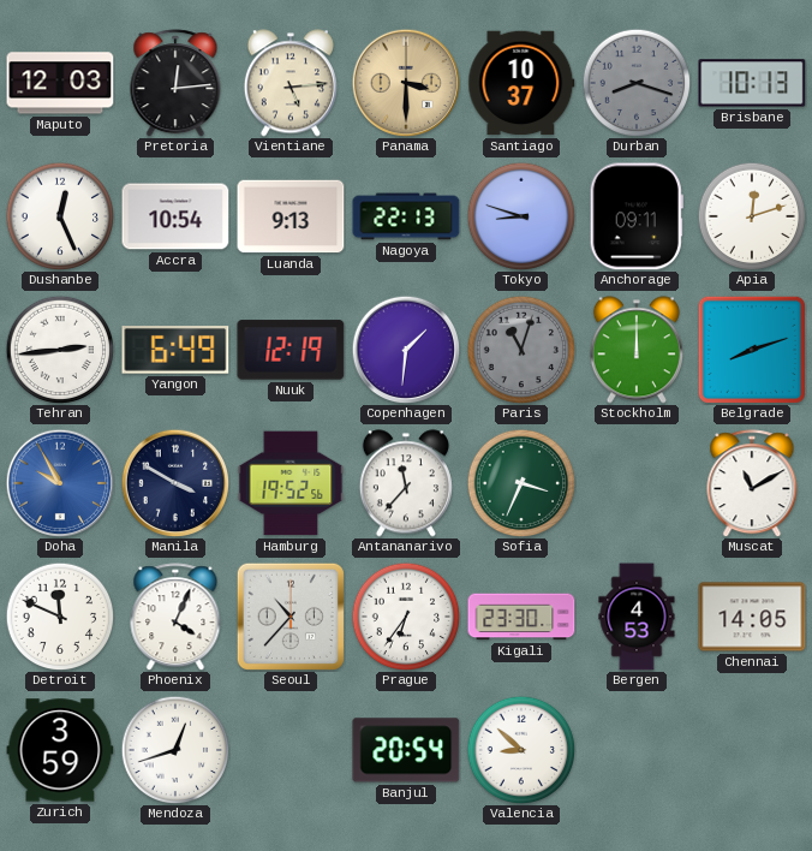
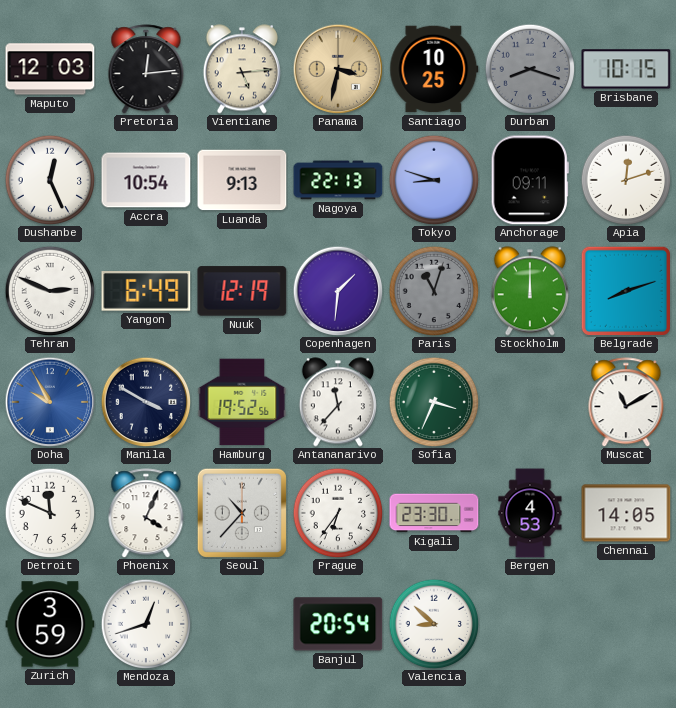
Panama: 3:30 -> 3:32 (338, 69)
Santiago: 10:37 -> 10:25 (434, 69)
Brisbane: 10:13 -> 10:15 (626, 69)
Tehran: 2:44 -> 2:49 (50, 291)
